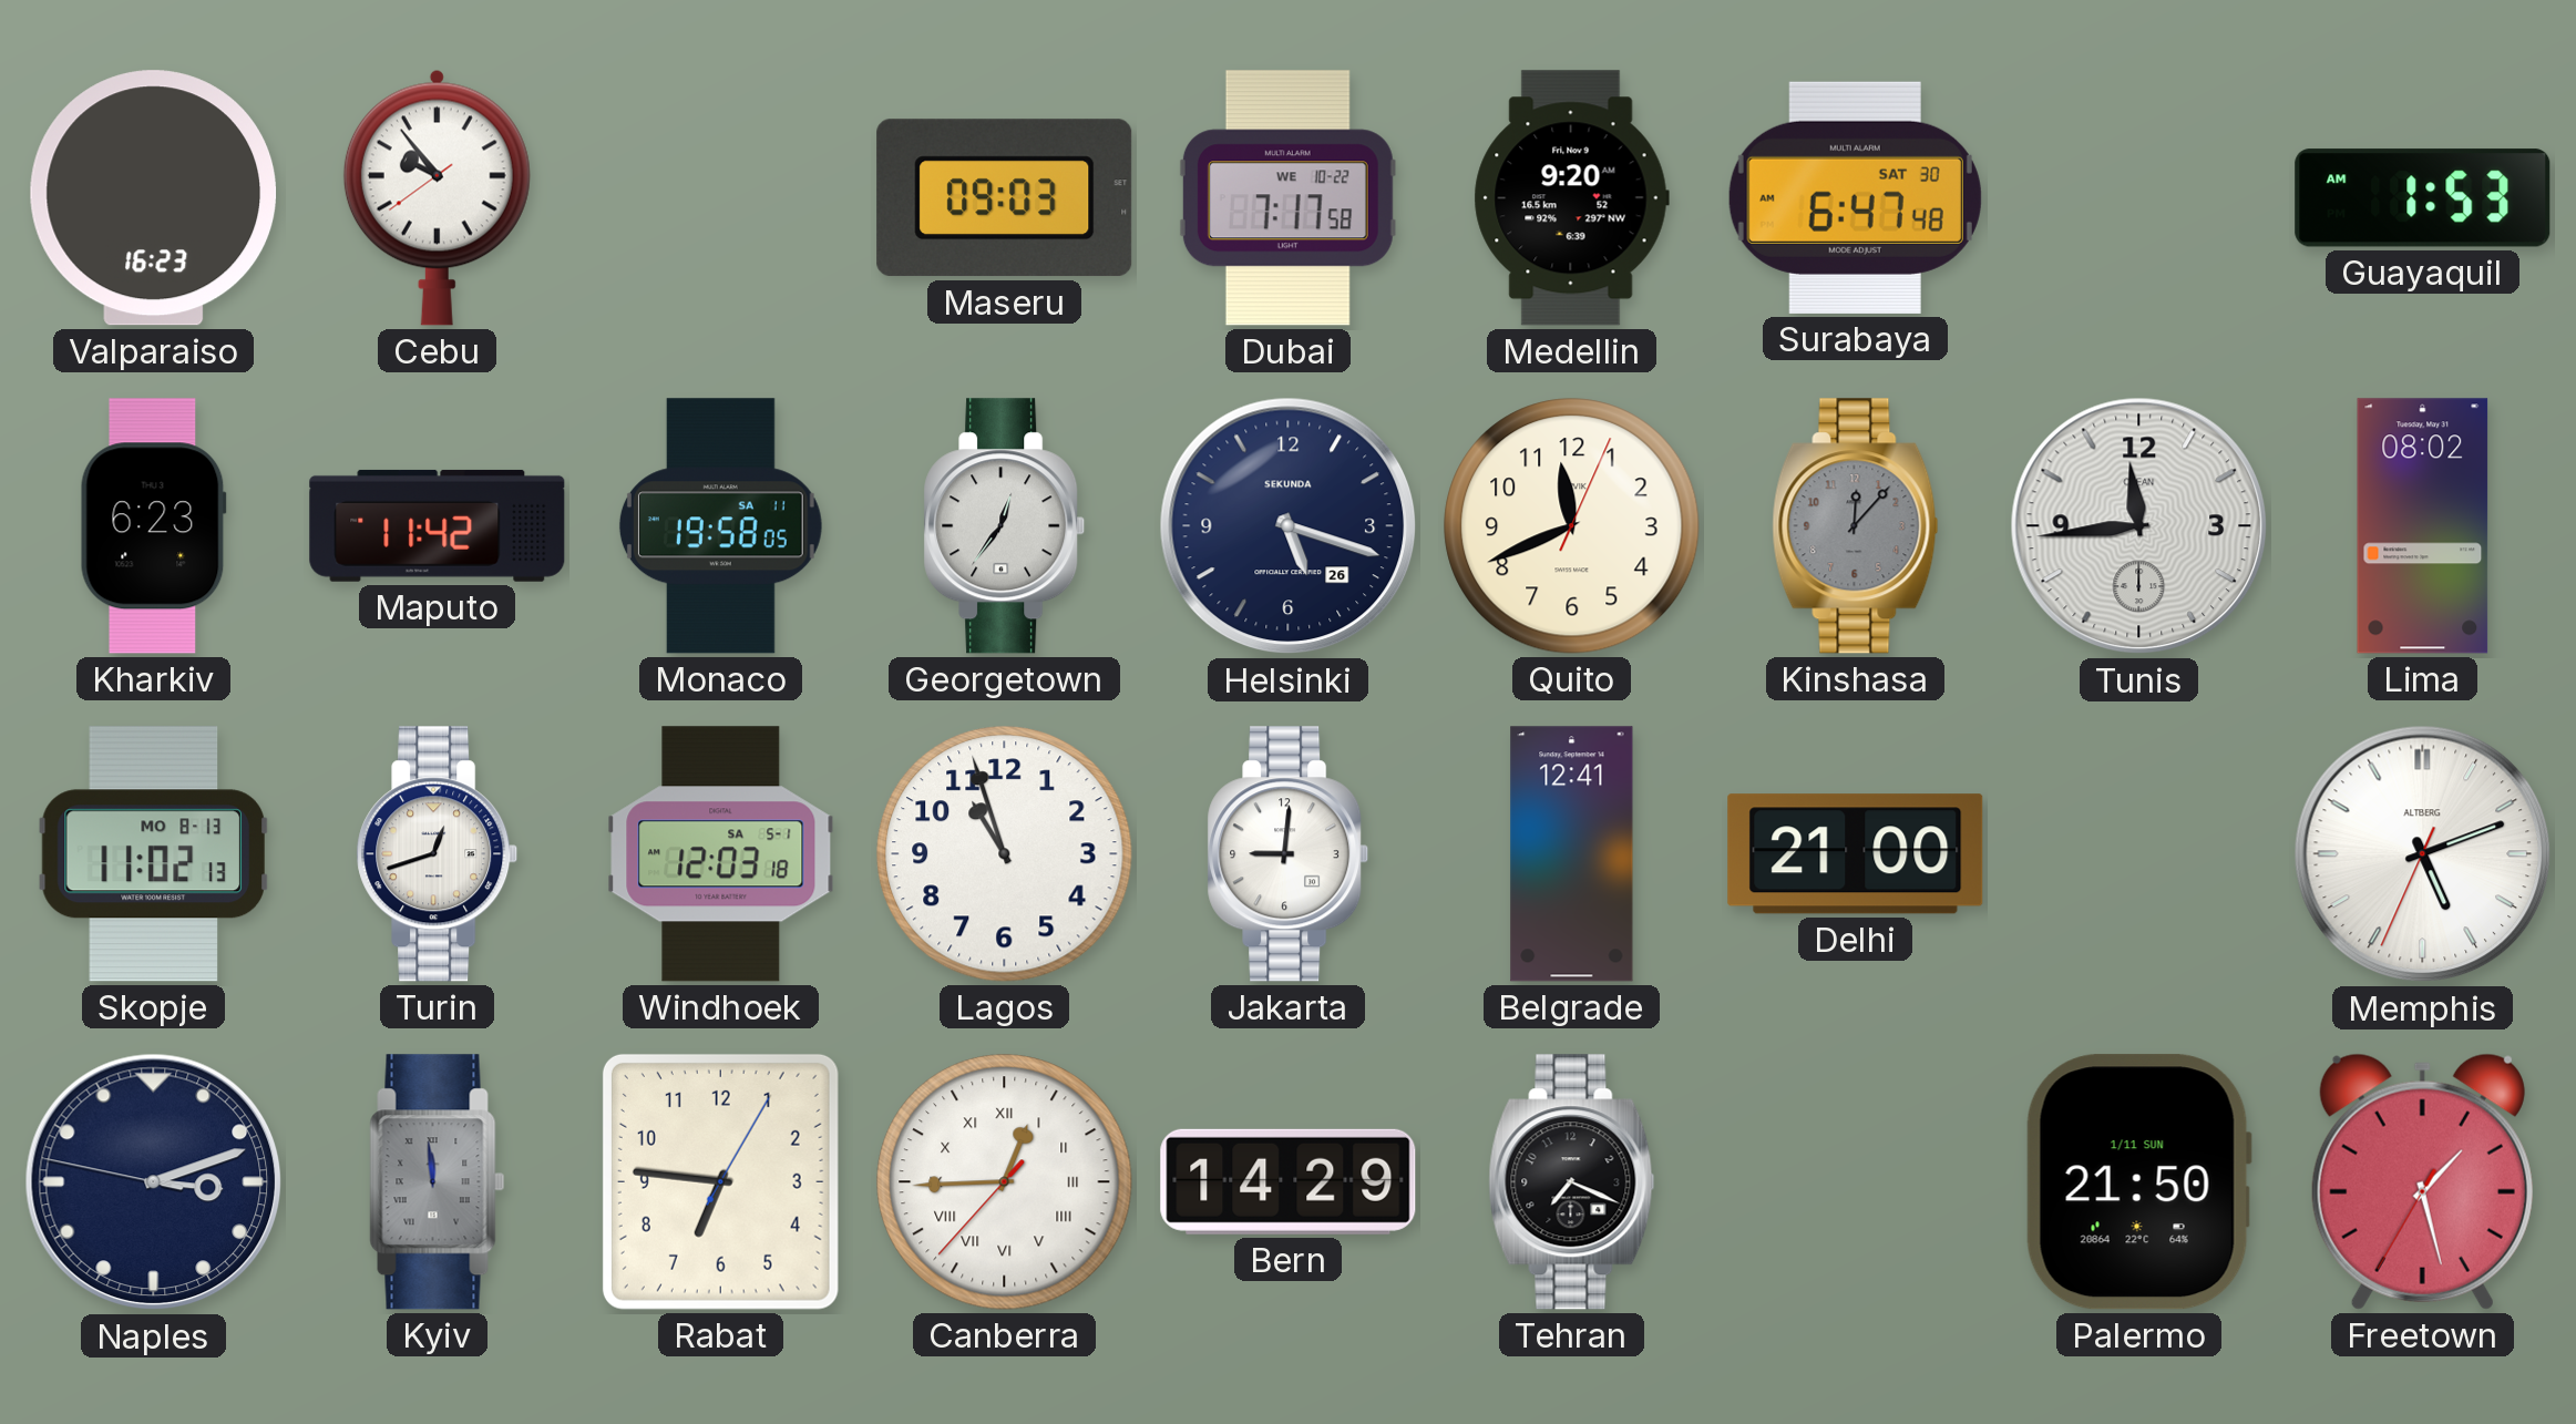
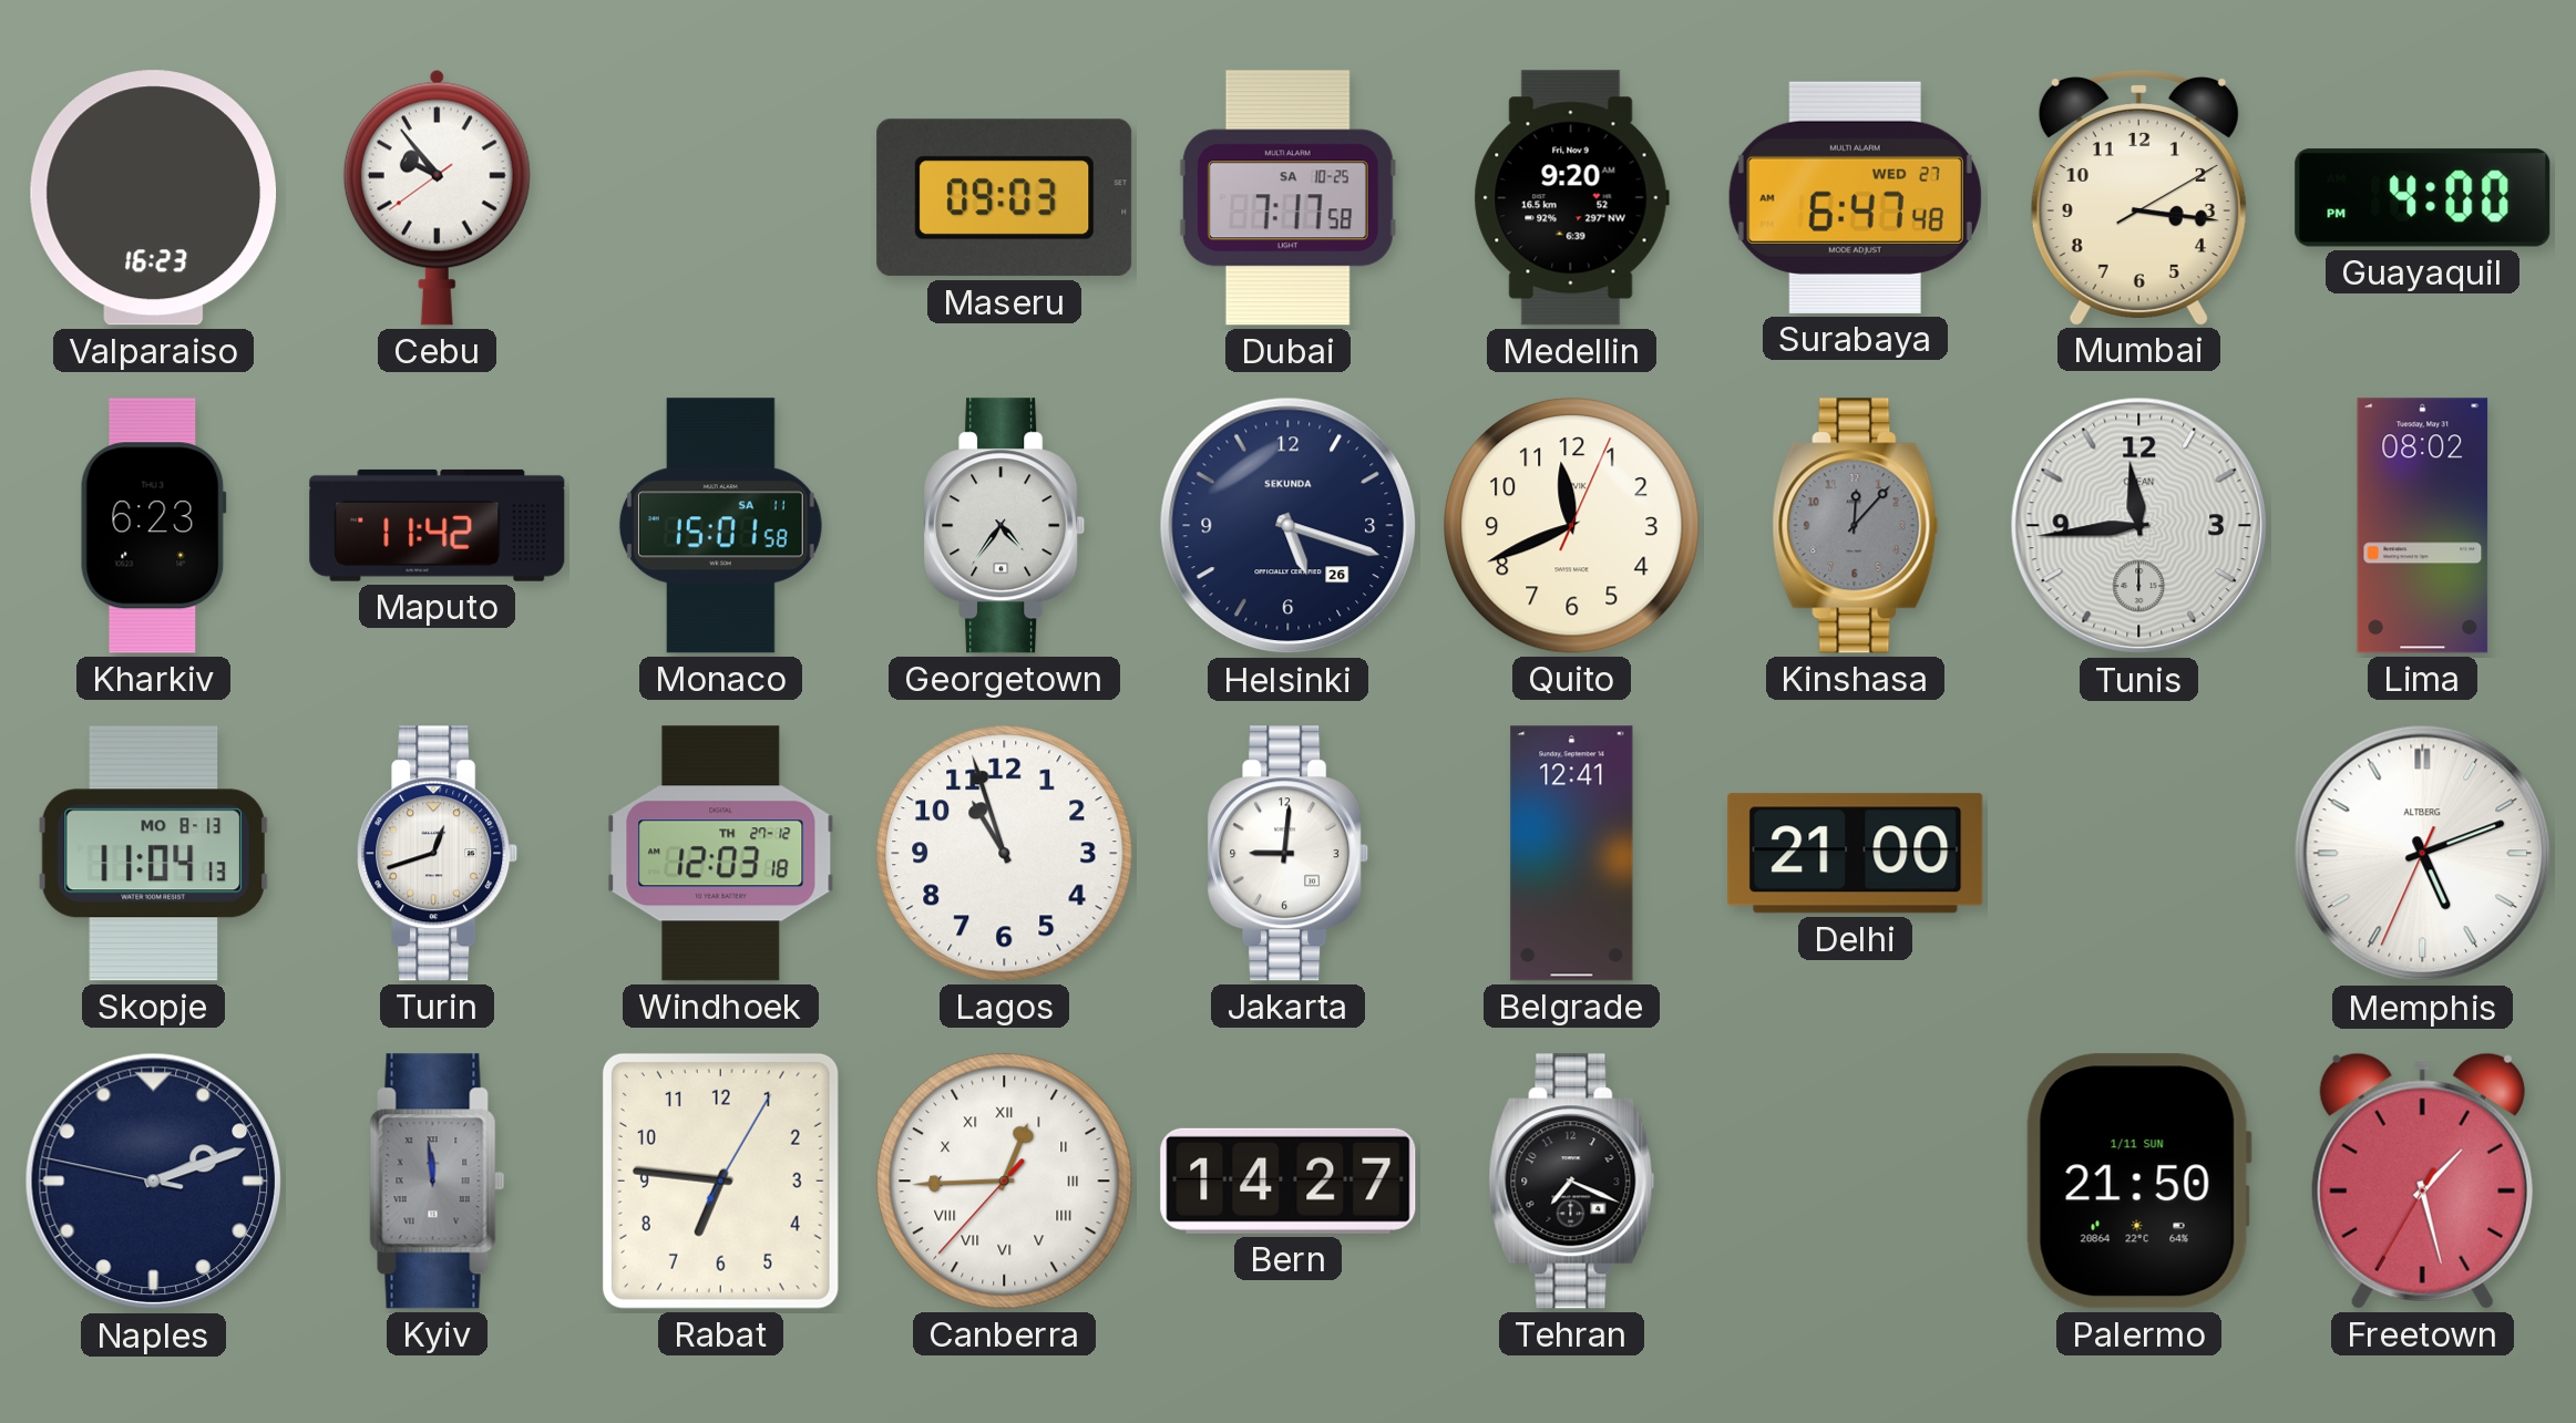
Dubai date: WE 10-22 -> SA 10-25 (1287, 198)
Surabaya date: SAT 30 -> WED 27 (1855, 197)
Mumbai: none -> 3:16 (2138, 198)
Guayaquil: 1:53 -> 4:00 (2423, 198)
Monaco: 19:58 -> 15:01 (720, 526)
Georgetown: 12:36 -> 4:36 (1005, 526)
Skopje: 11:02 -> 11:04 (153, 854)
Windhoek date: SA 5-1 -> TH 27-12 (721, 854)
Naples: 3:11 -> 2:11 (154, 1182)
Bern: 14:29 -> 14:27 (1289, 1180)
